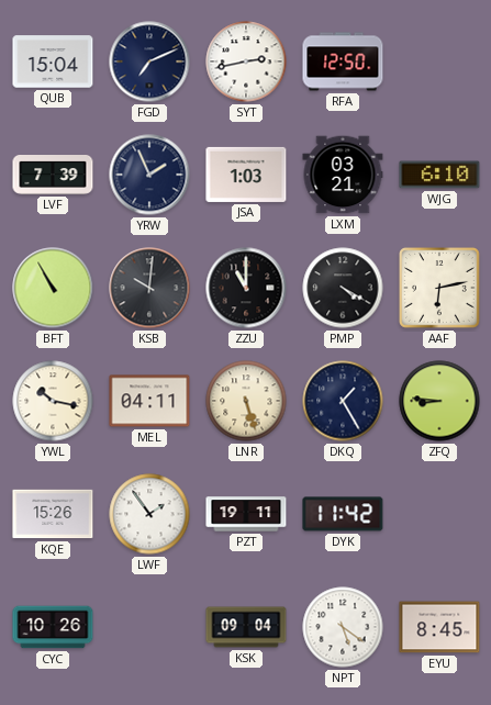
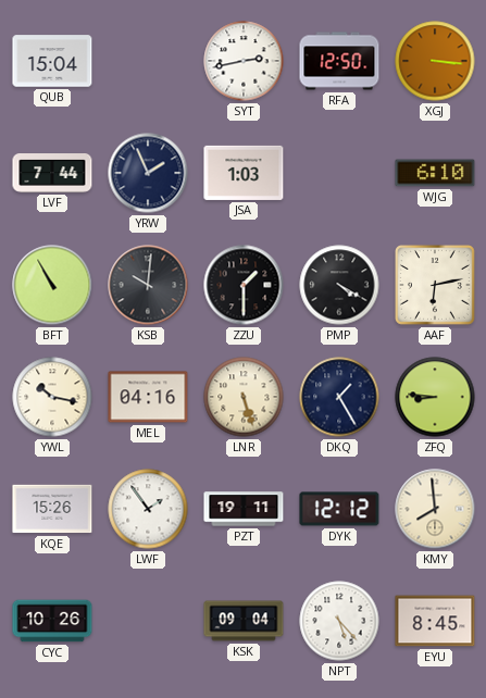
FGD: 7:11 -> none (149, 61)
XGJ: none -> 3:16 (435, 61)
LVF: 7:39 -> 7:44 (52, 174)
LXM: 03:21 -> none (343, 175)
ZZU: 11:00 -> 1:30 (244, 285)
MEL: 04:11 -> 04:16 (148, 397)
DYK: 11:42 -> 12:12 (339, 509)
KMY: none -> 7:59 (435, 509)
NPT: 5:21 -> 5:23 (339, 621)
